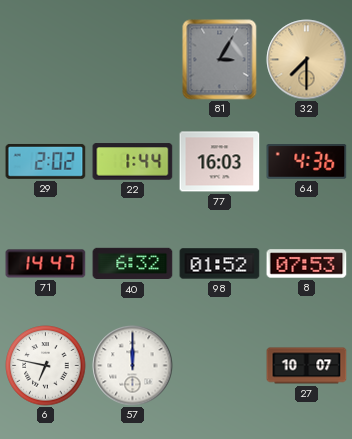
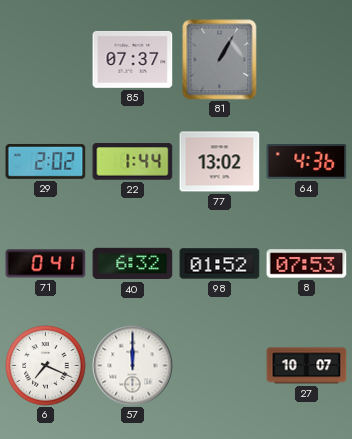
85: none -> 07:37 (133, 59)
81: 3:05 -> 1:05 (220, 60)
32: 7:30 -> none (307, 60)
77: 16:03 -> 13:02 (220, 162)
71: 14:47 -> 0:41 (46, 264)
6: 6:47 -> 7:19 (46, 366)
